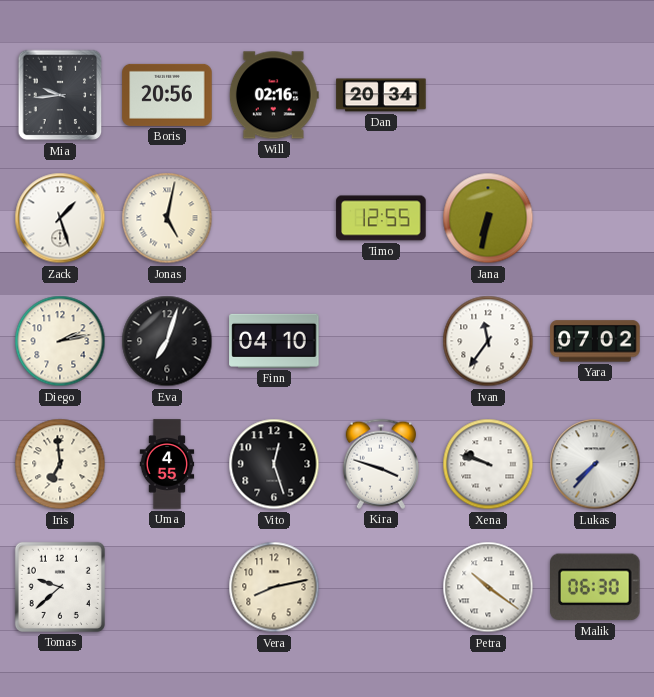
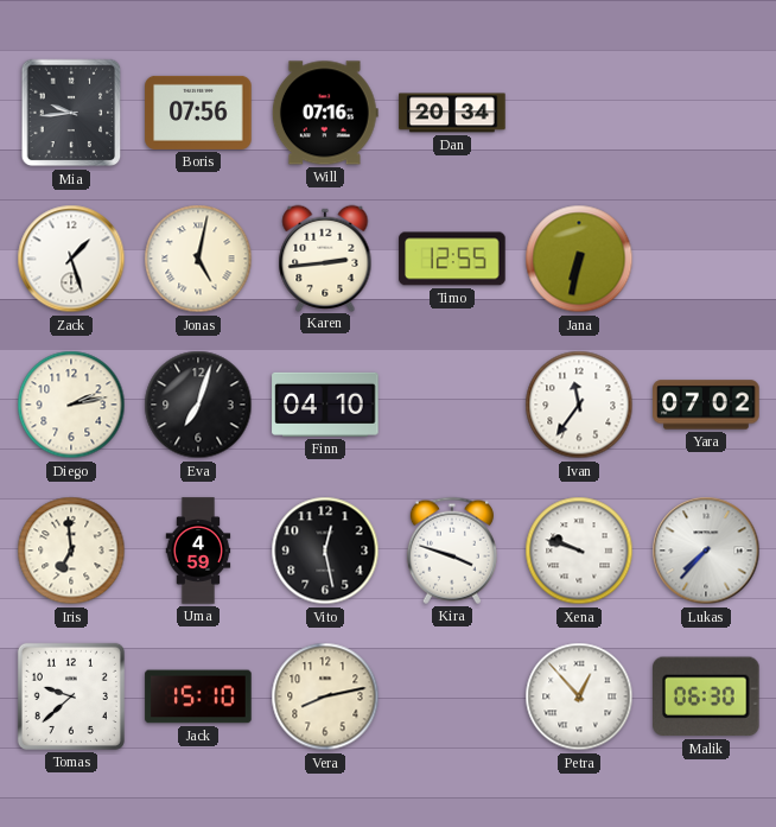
Boris: 20:56 -> 07:56 (198, 113)
Will: 02:16 -> 07:16 (325, 113)
Karen: none -> 2:44 (325, 257)
Uma: 4:55 -> 4:59 (198, 551)
Vito: 12:27 -> 12:28 (325, 551)
Jack: none -> 15:10 (198, 696)
Petra: 10:21 -> 12:53 (579, 696)
